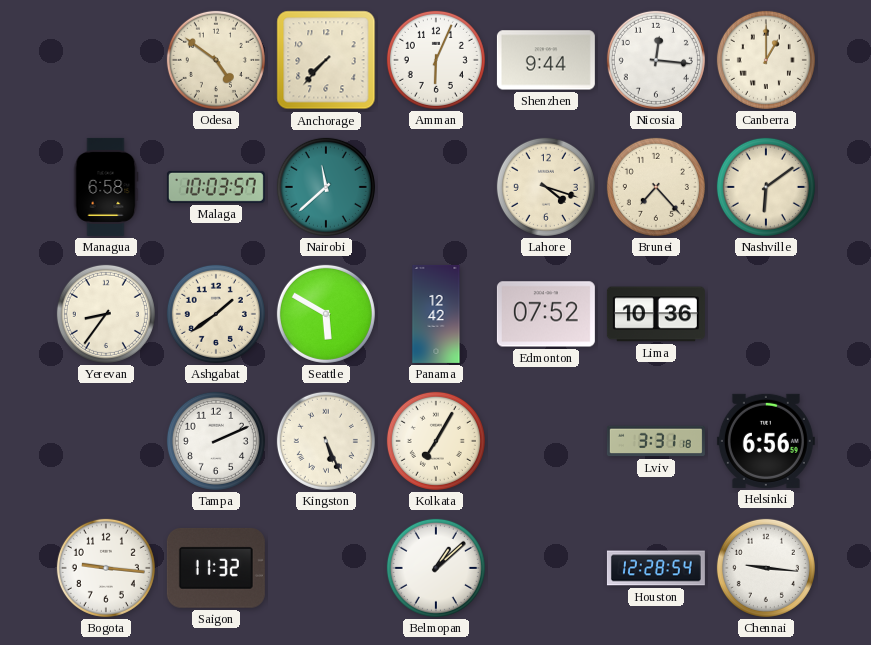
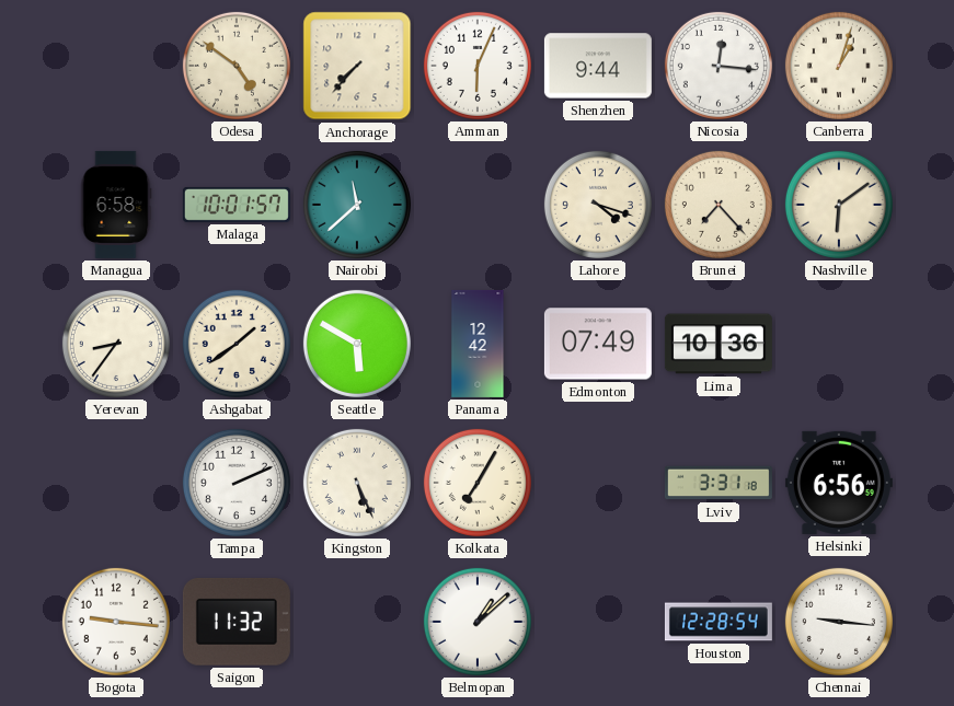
Canberra: 1:00 -> 1:03 (839, 66)
Malaga: 10:03 -> 10:01 (237, 205)
Edmonton: 07:52 -> 07:49 (598, 344)
